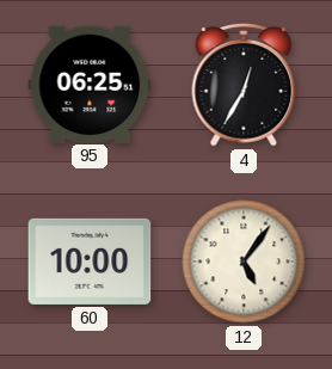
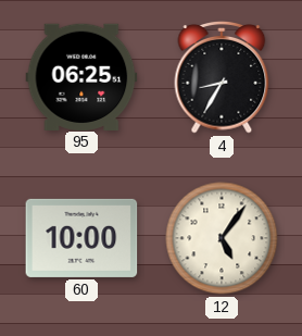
4: 12:35 -> 8:35 (222, 78)
